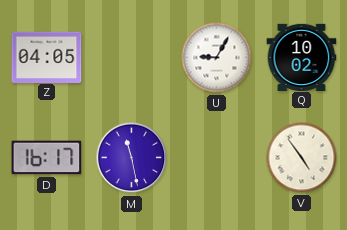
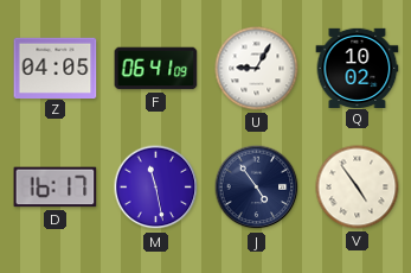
F: none -> 06:41 (156, 69)
J: none -> 4:54 (257, 188)
